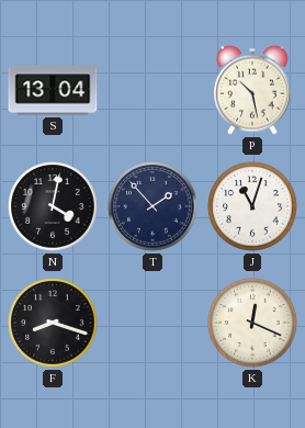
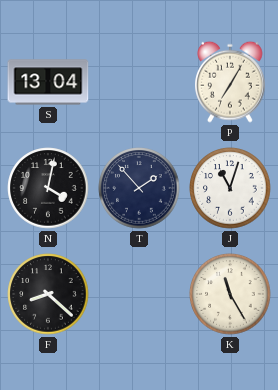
P: 10:28 -> 7:05 (231, 82)
F: 8:18 -> 8:22 (48, 294)
K: 12:19 -> 11:25 (230, 294)
